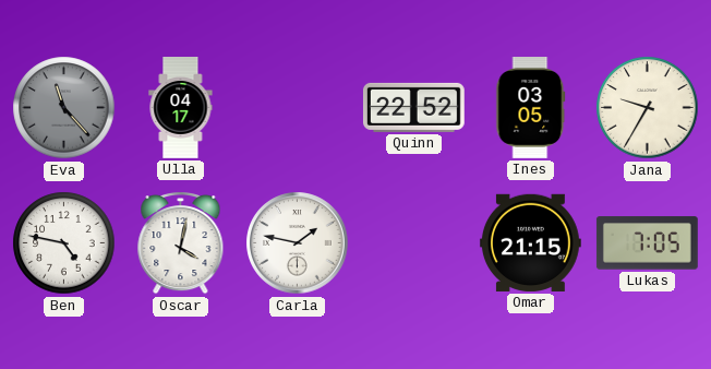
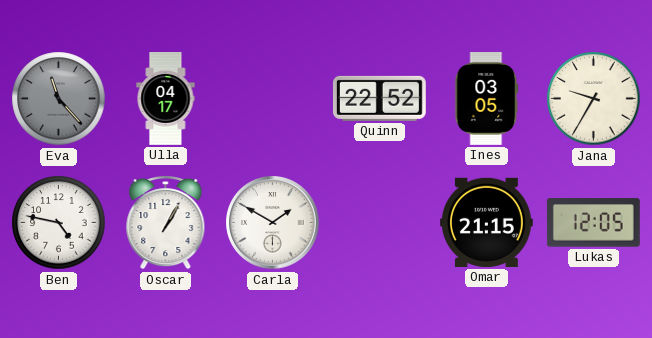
Oscar: 4:02 -> 1:05 (166, 223)
Carla: 1:47 -> 1:50 (273, 223)
Lukas: 7:05 -> 12:05 (593, 223)
